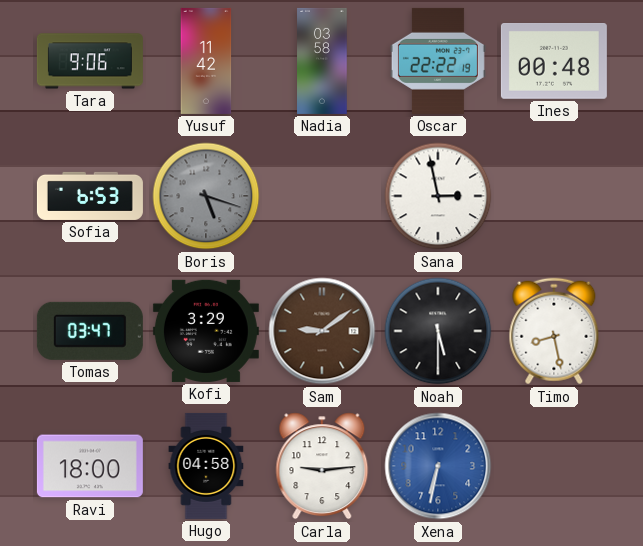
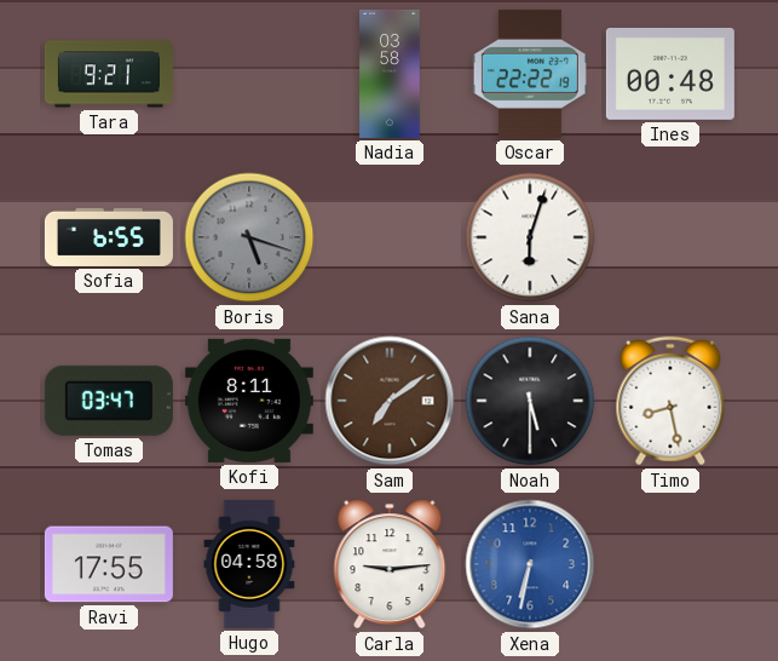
Tara: 9:06 -> 9:21 (109, 74)
Yusuf: 11:42 -> none (206, 61)
Sofia: 6:53 -> 6:55 (109, 237)
Sana: 2:58 -> 6:03 (530, 237)
Kofi: 3:29 -> 8:11 (249, 401)
Sam: 9:09 -> 7:09 (390, 401)
Ravi: 18:00 -> 17:55 (109, 564)
